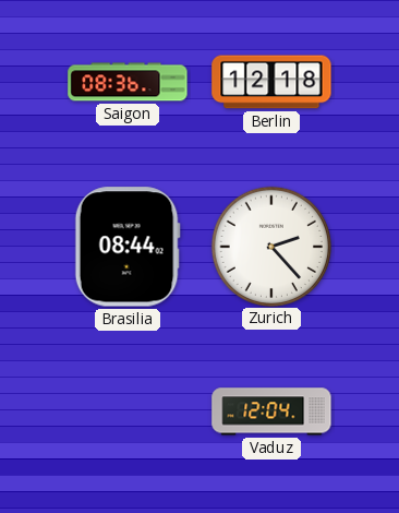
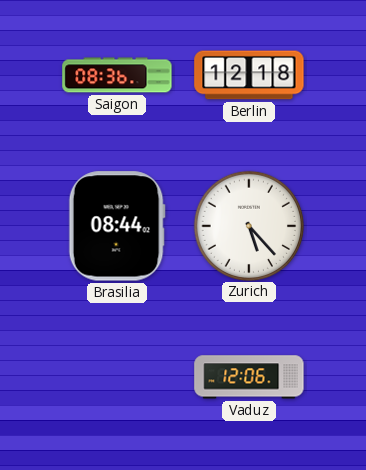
Zurich: 2:23 -> 5:23 (248, 225)
Vaduz: 12:04 -> 12:06 (249, 377)
